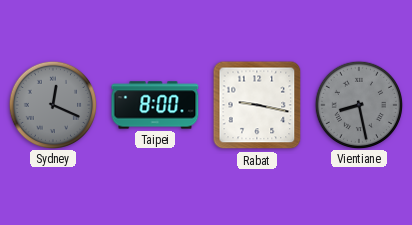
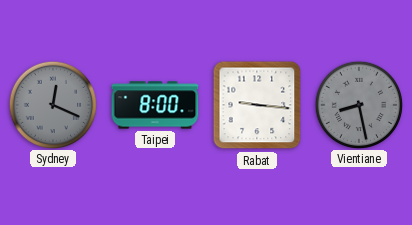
Rabat: 9:17 -> 9:16 (257, 105)
